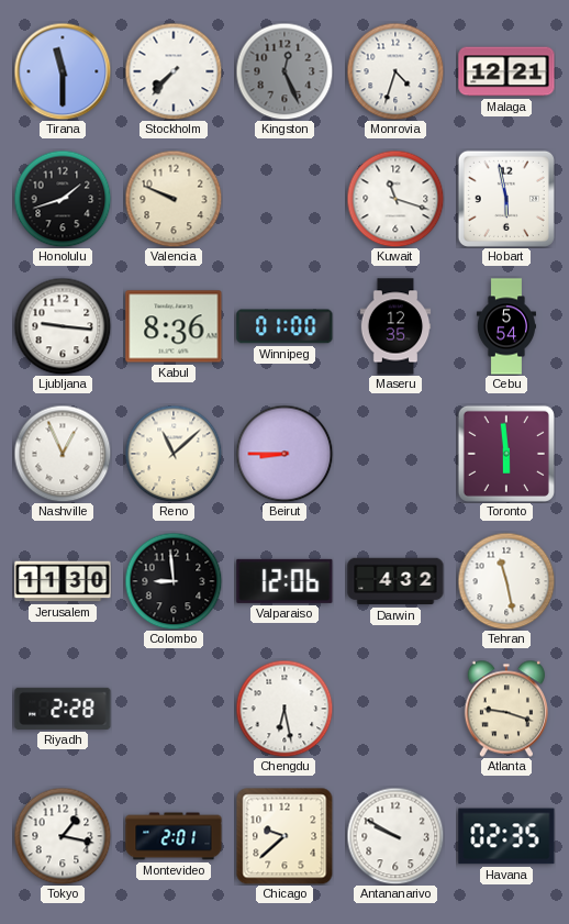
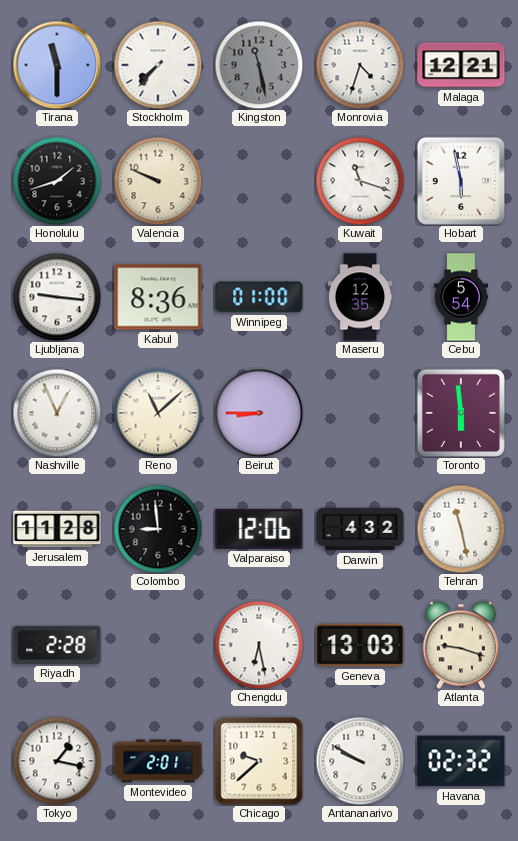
Kingston: 12:26 -> 11:28 (259, 65)
Jerusalem: 11:30 -> 11:28 (57, 529)
Geneva: none -> 13:03 (360, 645)
Havana: 02:35 -> 02:32 (461, 761)
